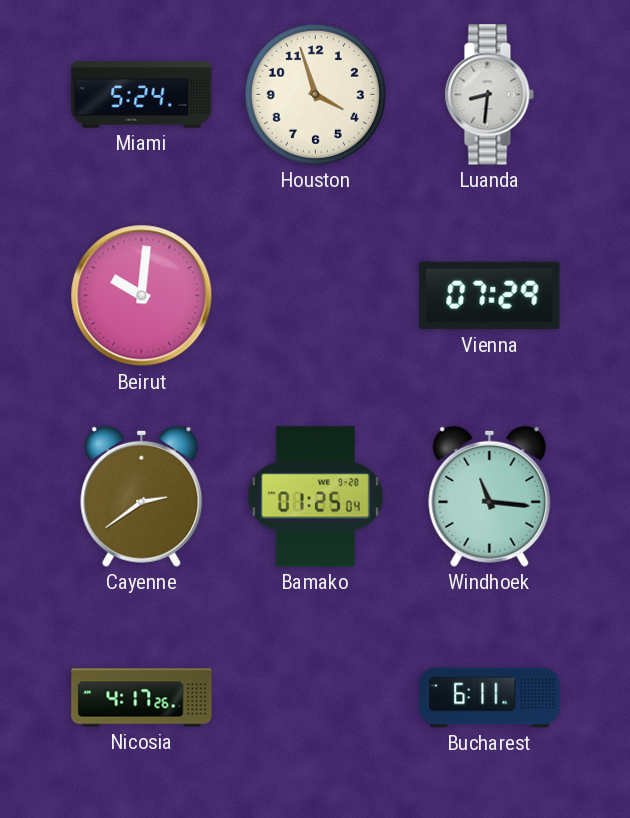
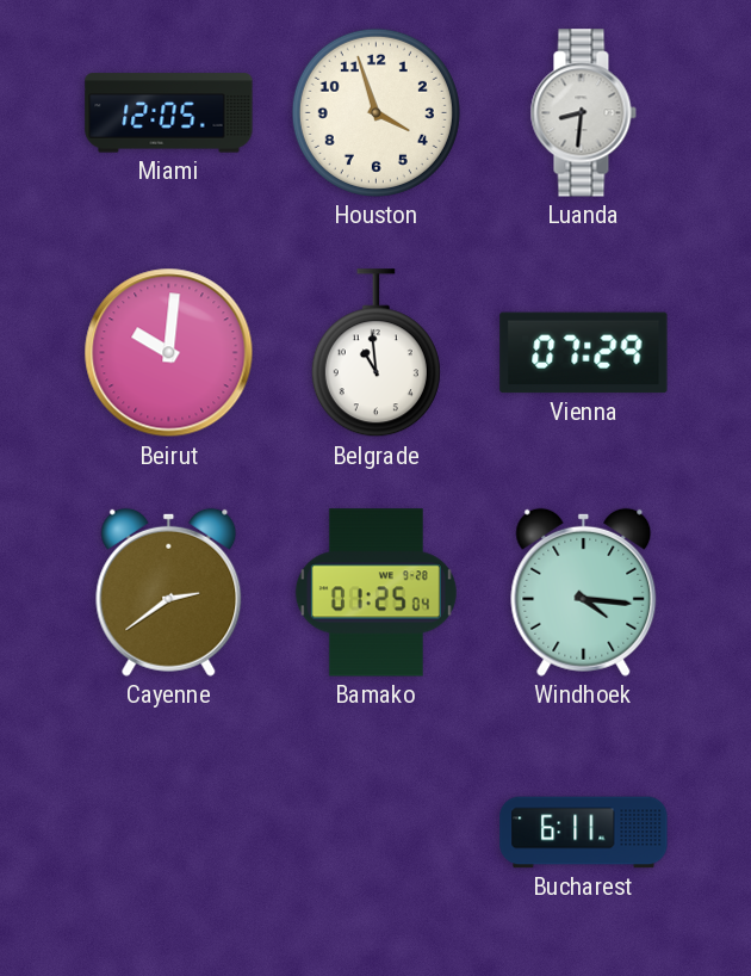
Miami: 5:24 -> 12:05 (169, 113)
Belgrade: none -> 10:59 (375, 353)
Windhoek: 11:16 -> 4:16 (584, 592)
Nicosia: 4:17 -> none (142, 698)
